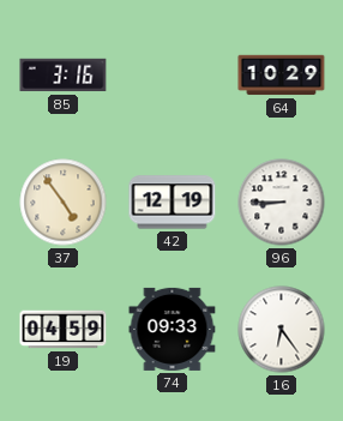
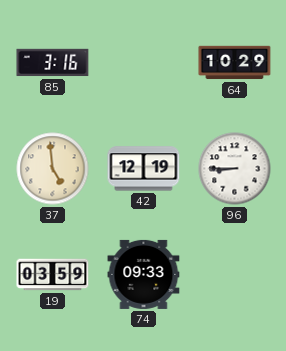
37: 4:54 -> 4:59 (53, 169)
19: 04:59 -> 03:59 (53, 275)
16: 6:24 -> none (282, 330)
